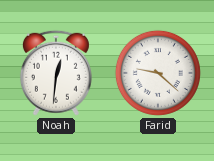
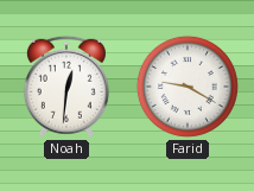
Farid: 9:22 -> 9:20 (188, 87)
